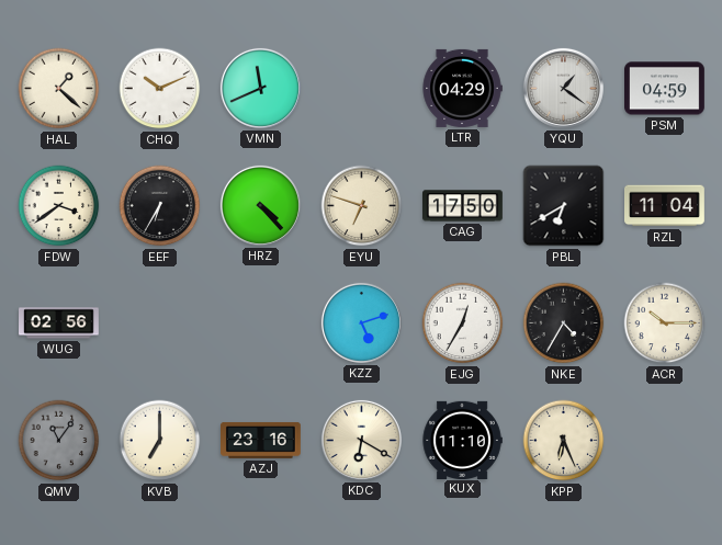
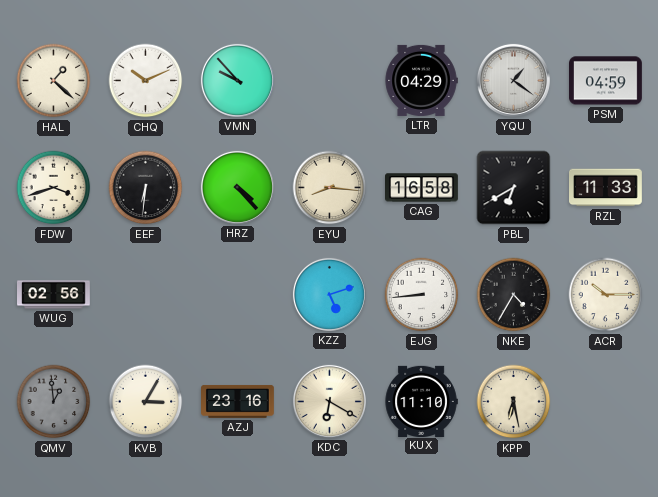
VMN: 11:41 -> 9:53 (237, 80)
FDW: 3:39 -> 3:42 (54, 188)
EEF: 6:35 -> 6:31 (146, 188)
EYU: 6:48 -> 8:16 (330, 188)
CAG: 17:50 -> 16:58 (422, 188)
RZL: 11:04 -> 11:33 (606, 188)
EJG: 12:35 -> 8:44 (422, 295)
QMV: 11:06 -> 12:59 (54, 402)
KVB: 7:00 -> 3:05 (146, 402)
KPP: 6:26 -> 6:28 (514, 402)
